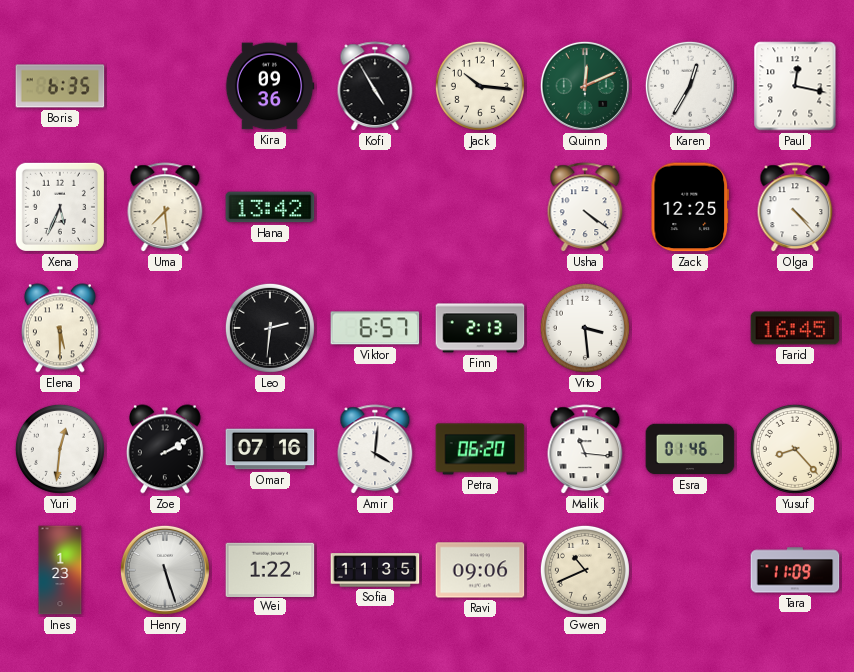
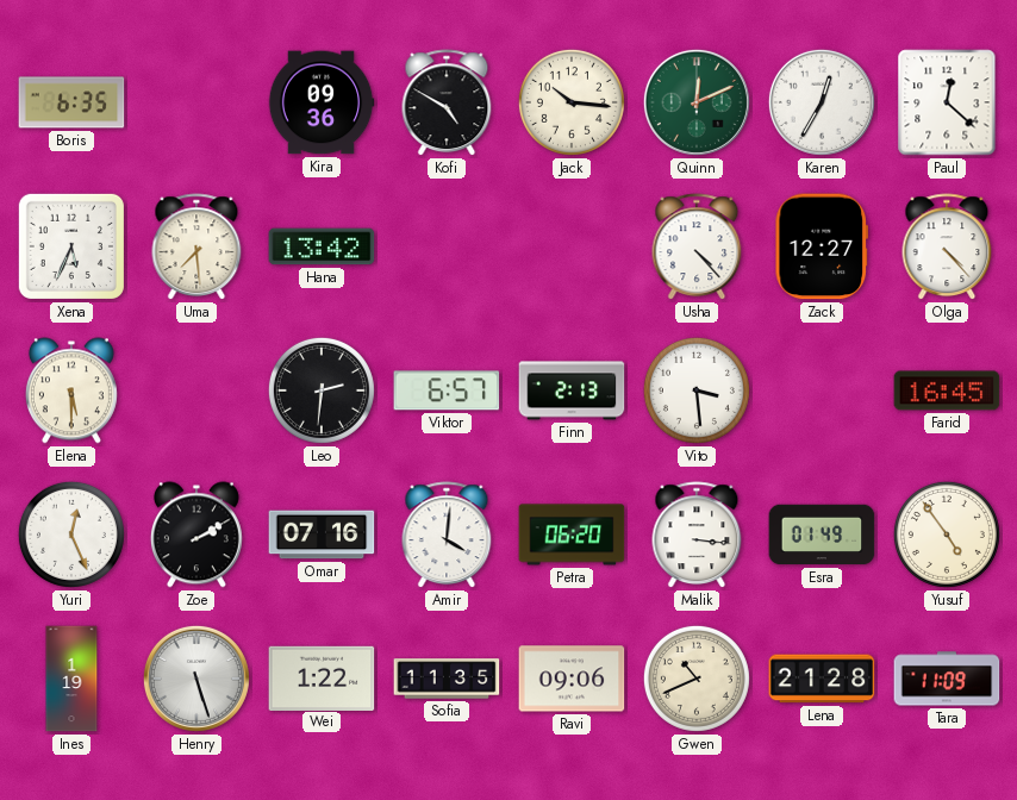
Kofi: 4:55 -> 4:50 (447, 104)
Paul: 12:17 -> 12:22 (947, 102)
Usha: 4:21 -> 4:23 (697, 248)
Zack: 12:25 -> 12:27 (821, 246)
Yuri: 12:31 -> 12:26 (71, 535)
Malik: 11:16 -> 3:16 (697, 536)
Esra: 01:46 -> 01:49 (822, 535)
Yusuf: 8:23 -> 4:54 (947, 535)
Ines: 1:23 -> 1:19 (71, 679)
Lena: none -> 21:28 (822, 679)
